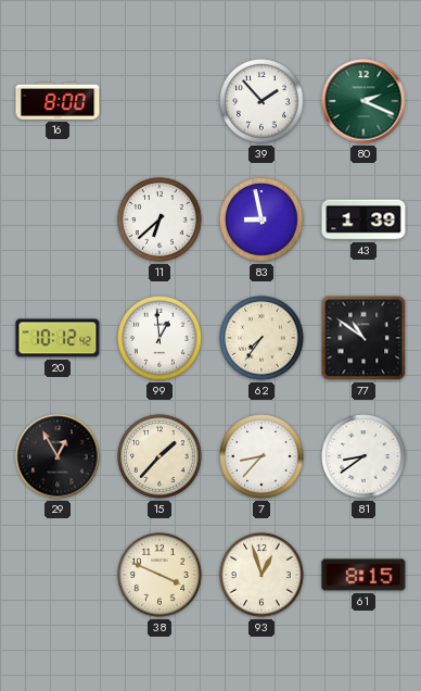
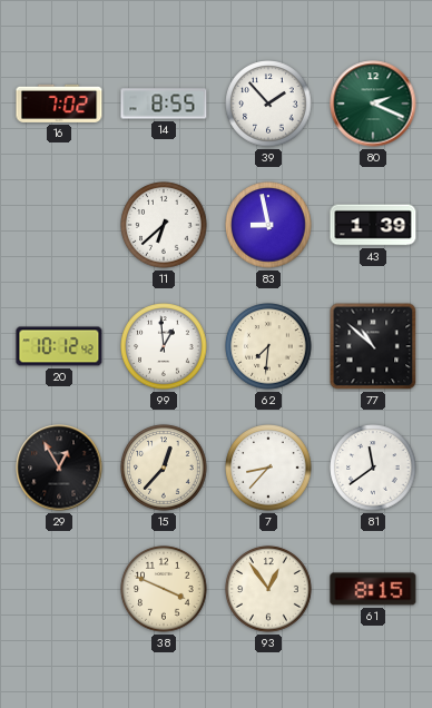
16: 8:00 -> 7:02 (59, 104)
14: none -> 8:55 (164, 104)
62: 7:36 -> 7:31 (268, 346)
77: 10:51 -> 10:52 (373, 346)
15: 1:37 -> 12:37 (164, 468)
81: 8:39 -> 11:39 (373, 468)
93: 12:57 -> 12:54 (268, 589)
